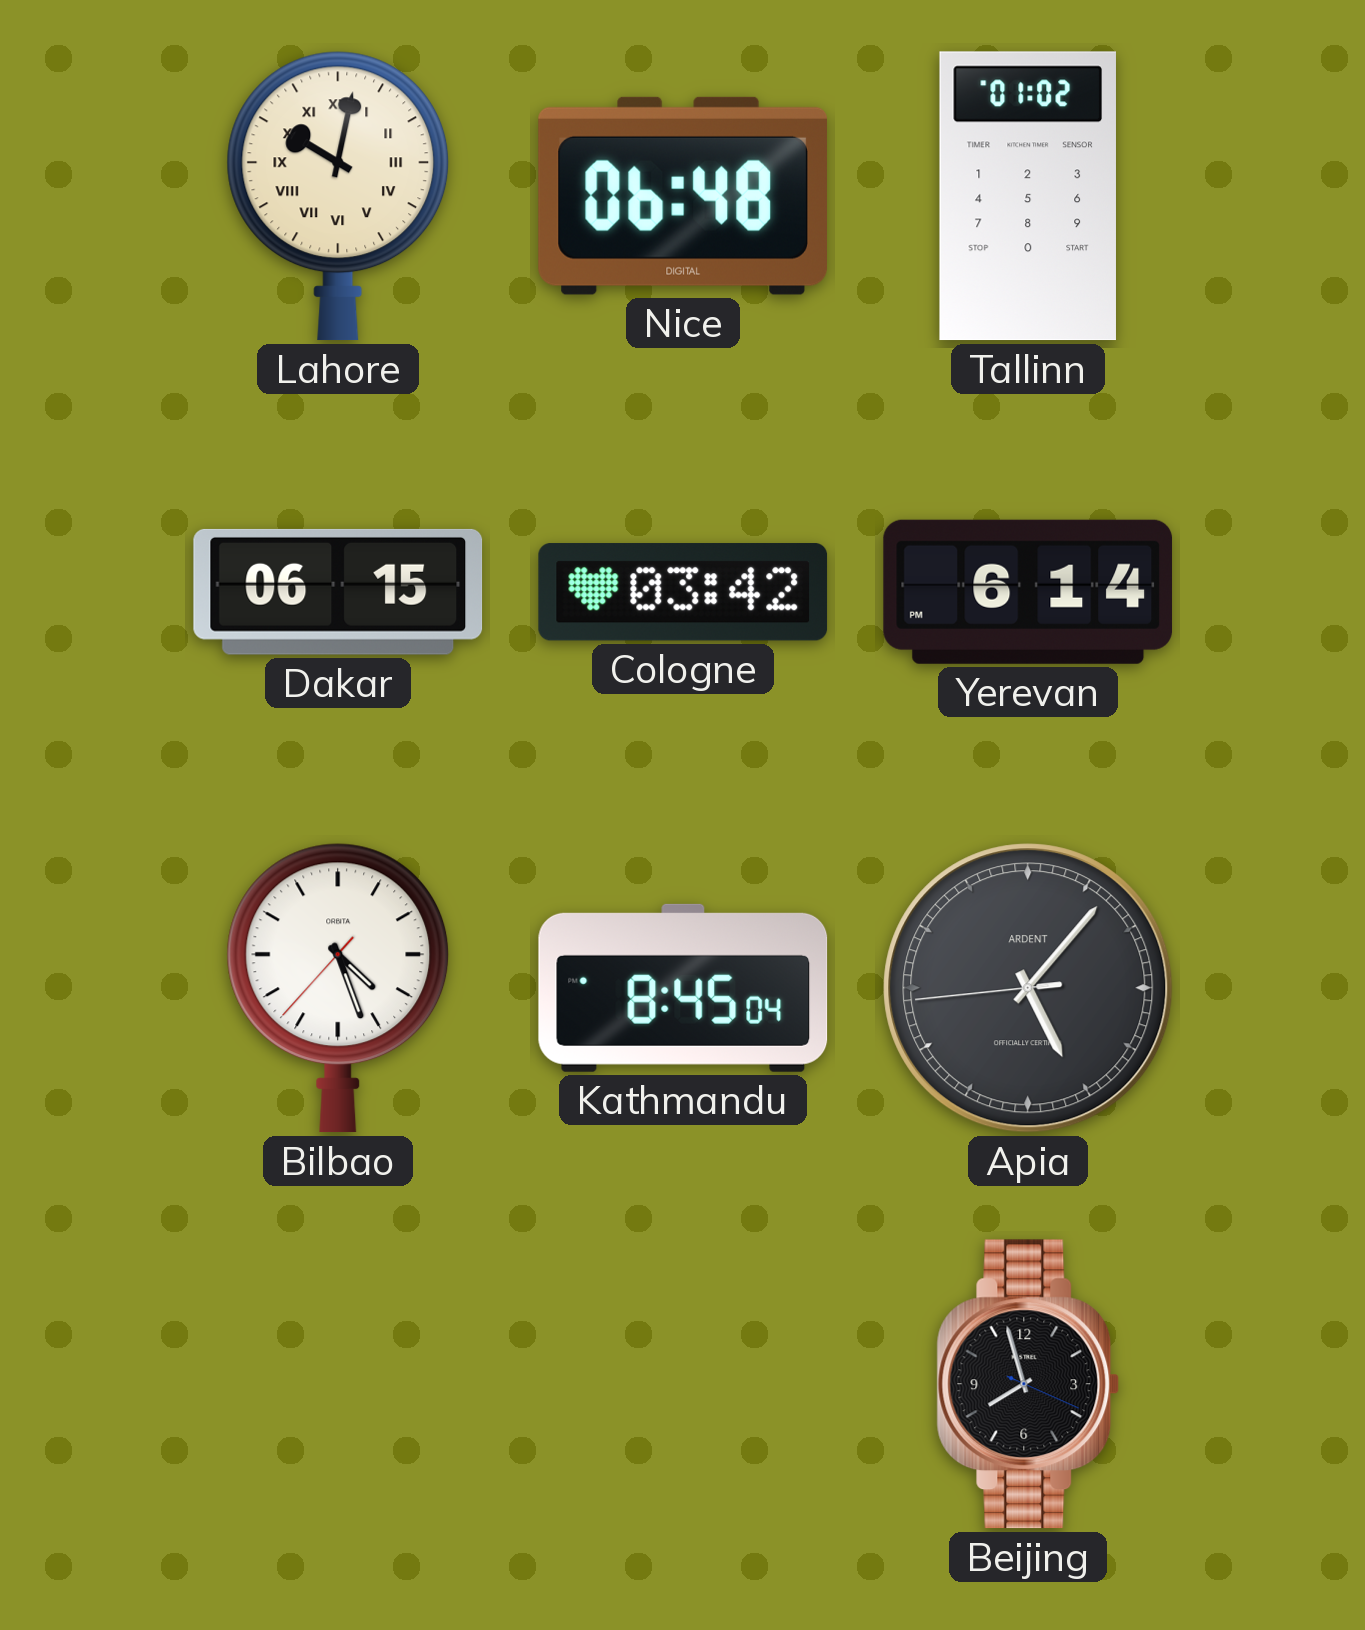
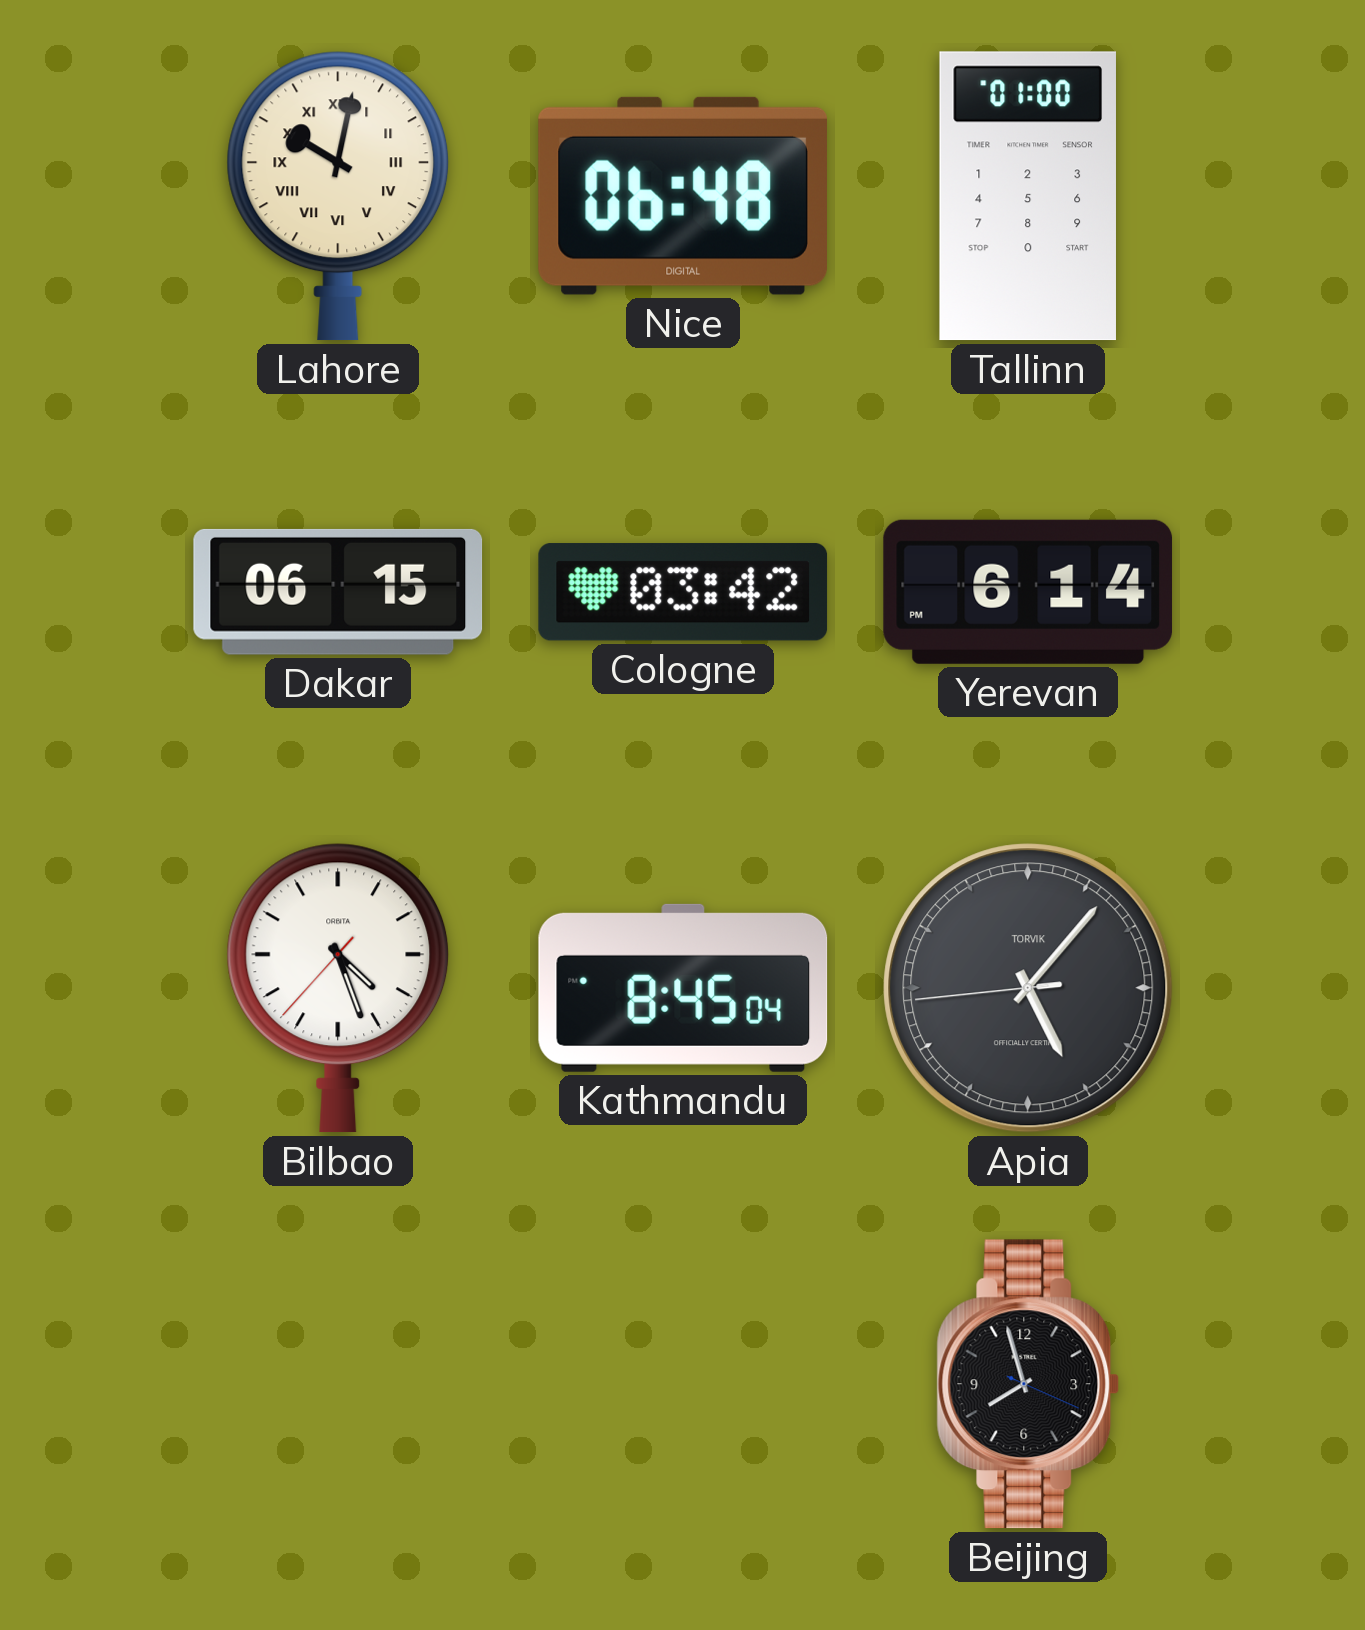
Tallinn: 01:02 -> 01:00 (1028, 196)
Apia brand: ARDENT -> TORVIK (1028, 988)
